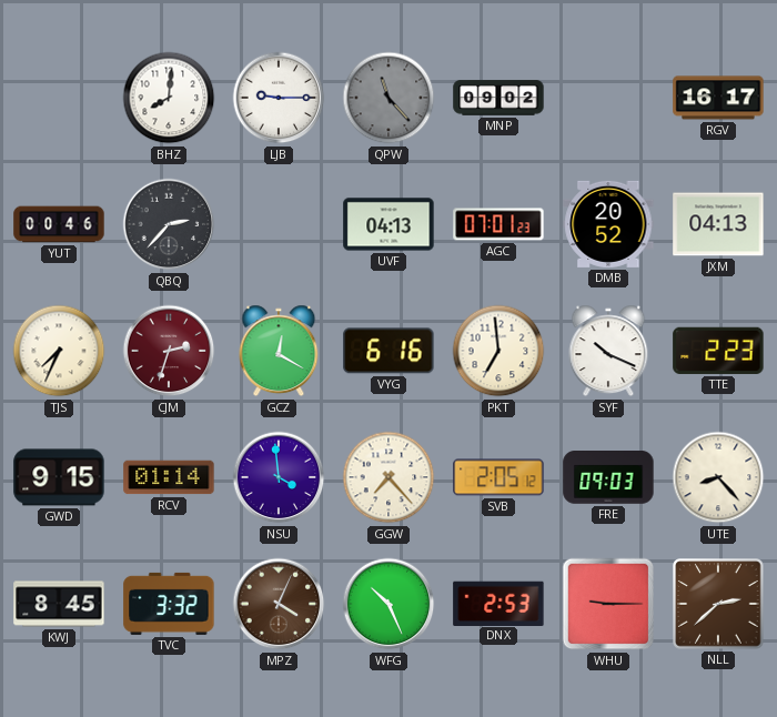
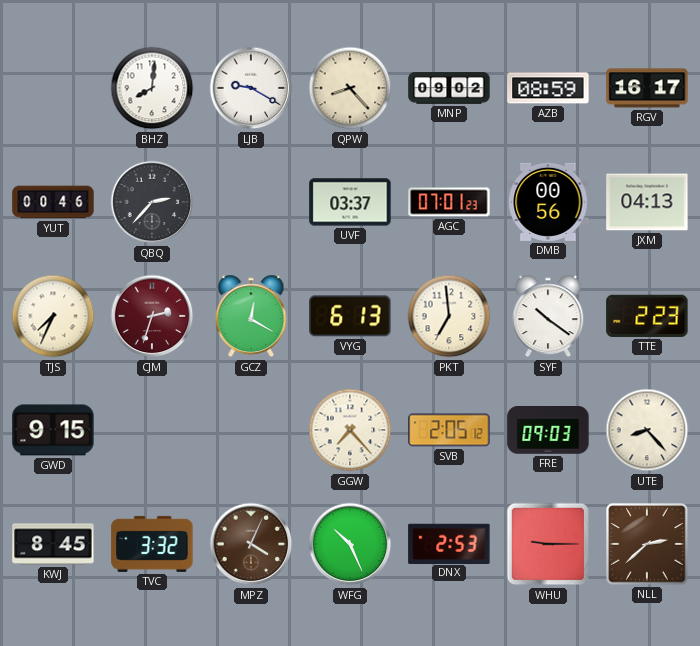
LJB: 9:15 -> 9:20 (251, 88)
QPW: 11:23 -> 8:23 (350, 88)
QPW dial: grey -> cream (350, 88)
AZB: none -> 08:59 (548, 88)
UVF: 04:13 -> 03:37 (350, 202)
DMB: 20:52 -> 00:56 (548, 202)
VYG: 6:16 -> 6:13 (350, 316)
SYF: 10:19 -> 10:21 (548, 316)
RCV: 01:14 -> none (169, 477)
NSU: 3:59 -> none (279, 477)
